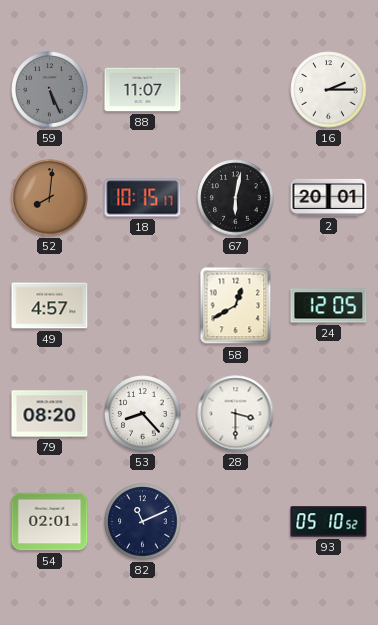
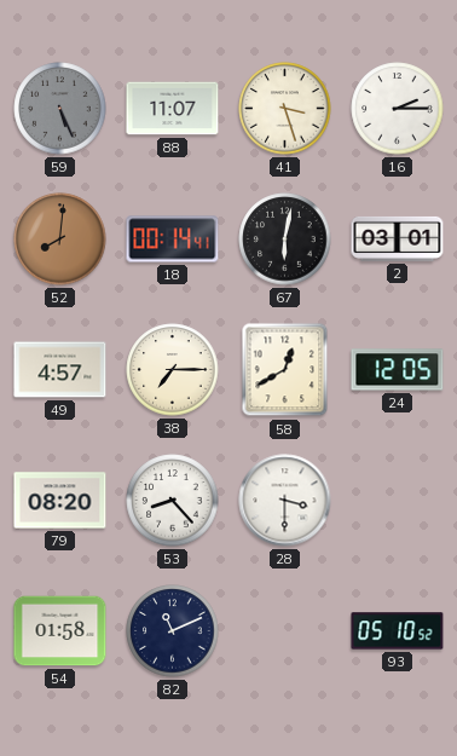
41: none -> 3:27 (285, 109)
18: 10:15 -> 00:14 (173, 240)
2: 20:01 -> 03:01 (398, 238)
38: none -> 7:15 (173, 370)
54: 02:01 -> 01:58 (60, 631)
